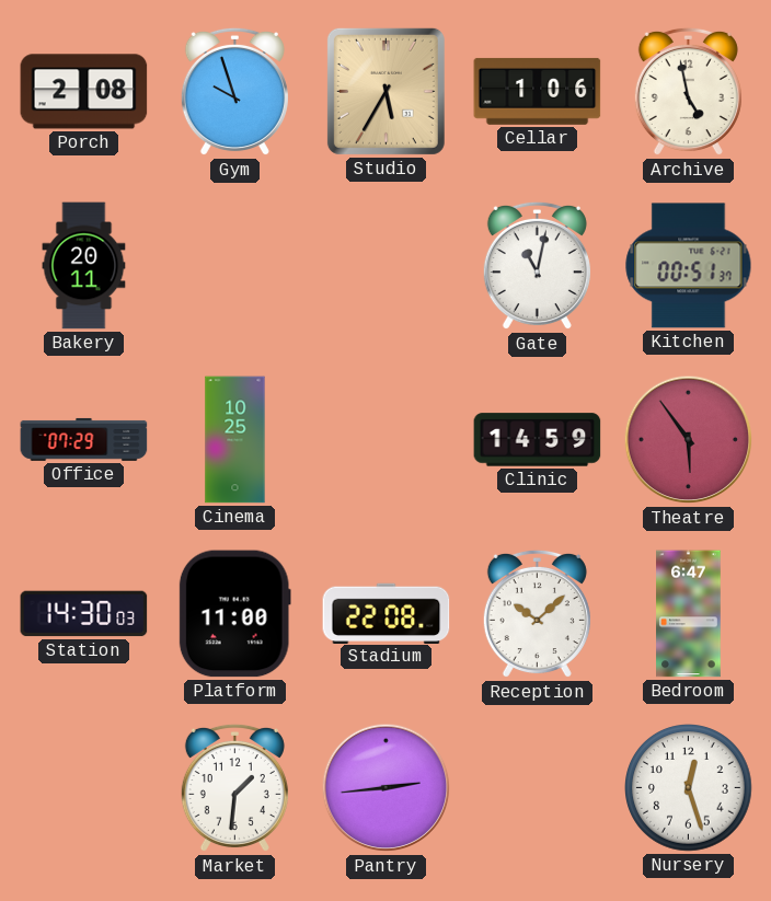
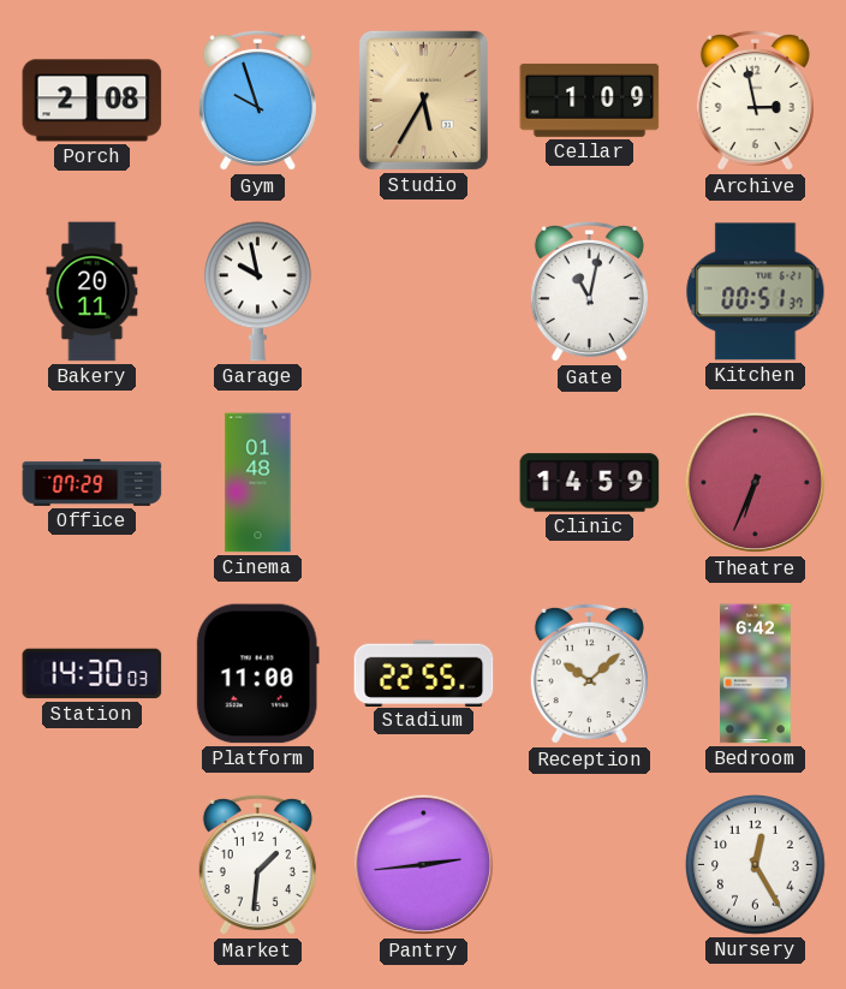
Cellar: 1:06 -> 1:09 (590, 100)
Archive: 4:58 -> 2:58 (755, 101)
Garage: none -> 9:58 (257, 292)
Cinema: 10:25 -> 01:48 (258, 483)
Theatre: 5:54 -> 6:34 (756, 483)
Stadium: 22:08 -> 22:55 (424, 673)
Bedroom: 6:47 -> 6:42 (756, 674)
Nursery: 12:27 -> 12:25 (756, 865)
